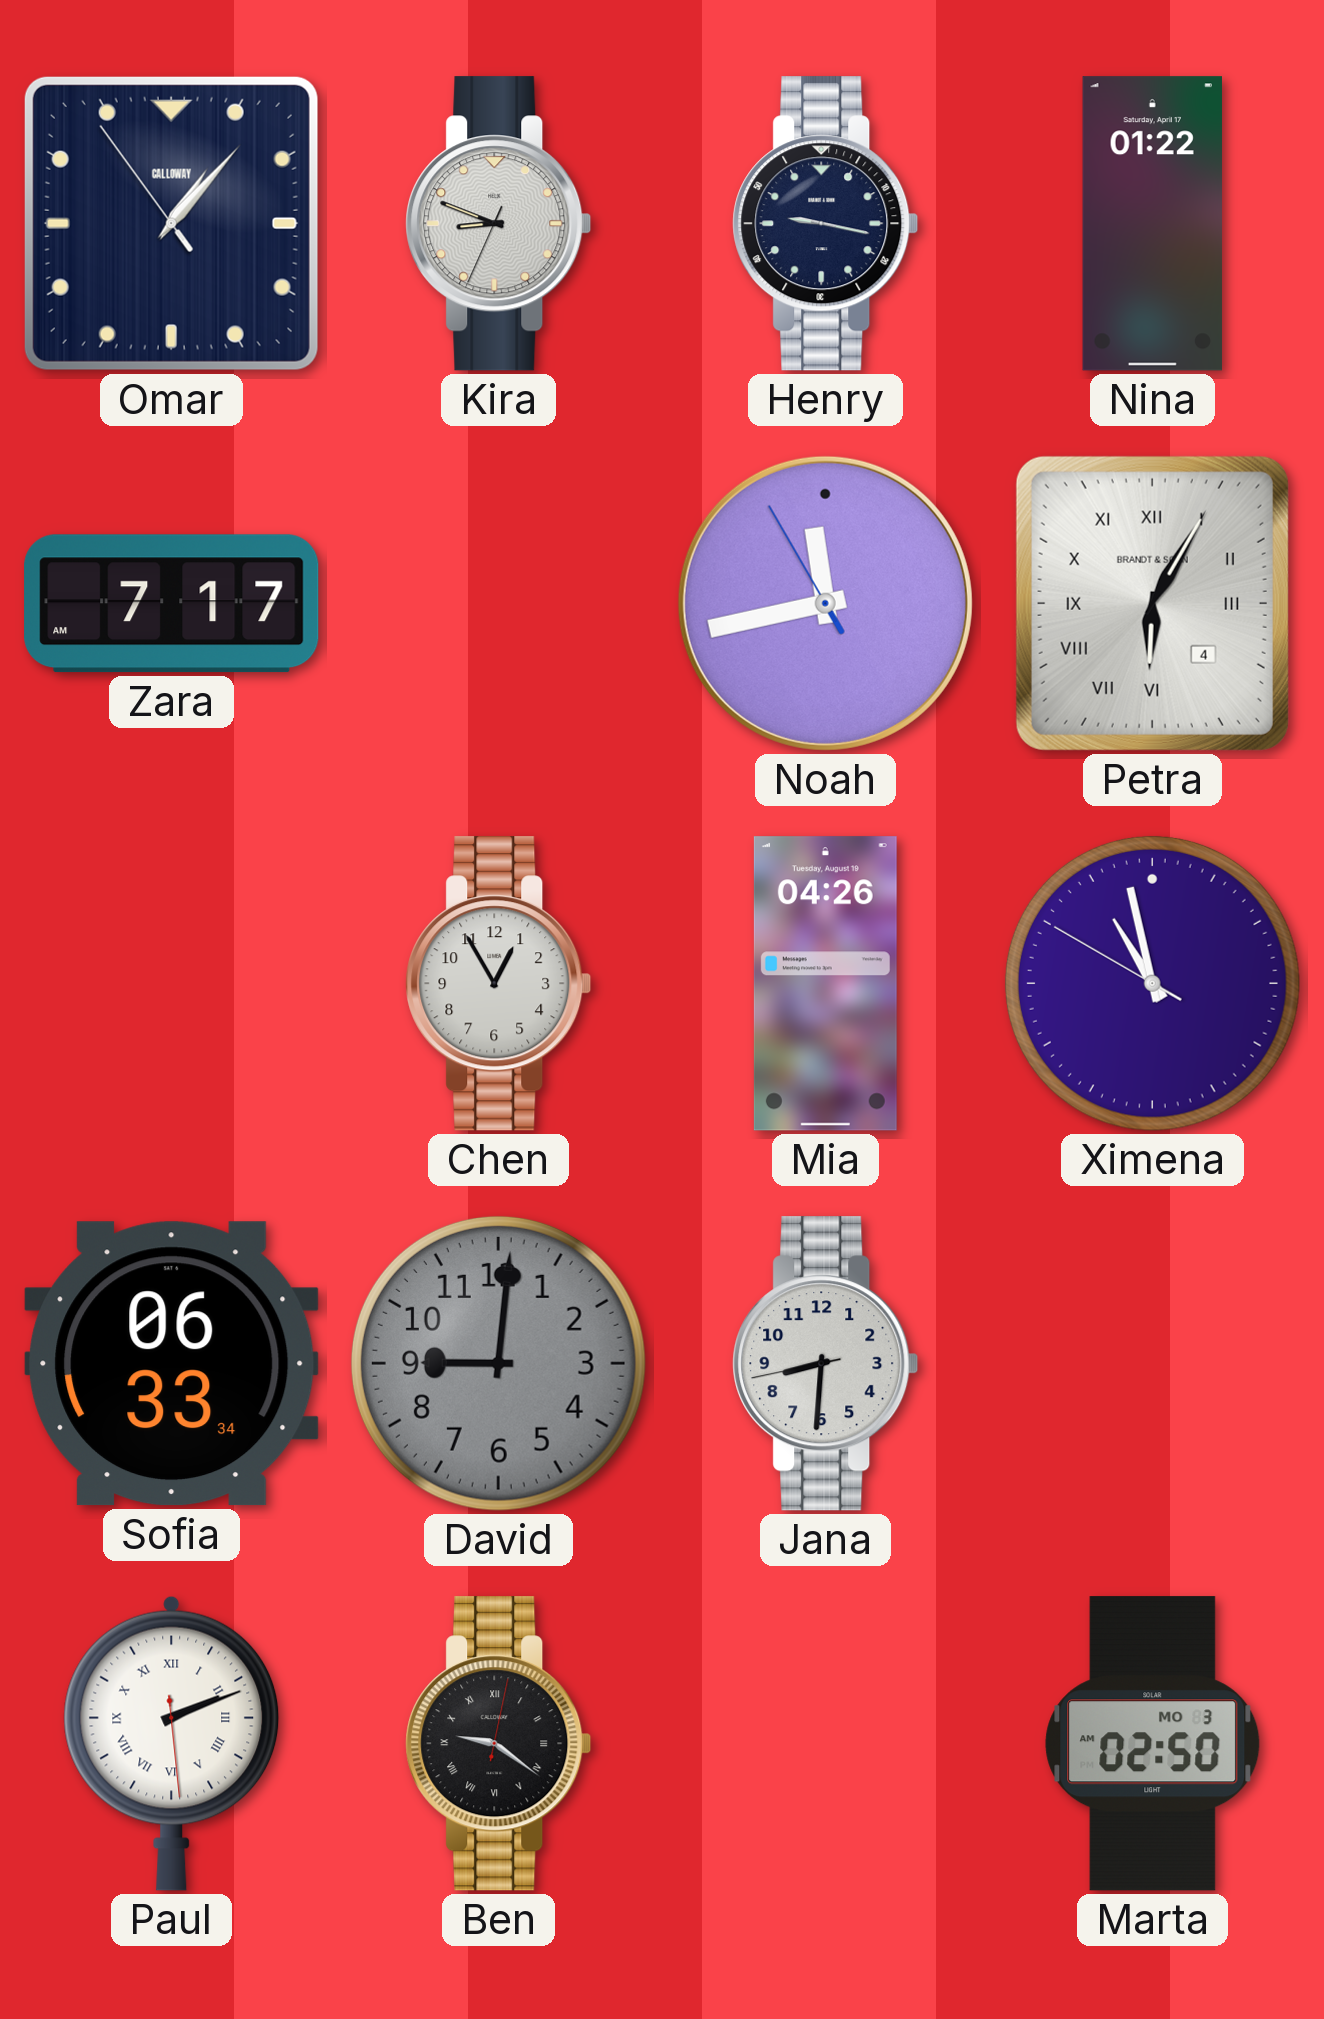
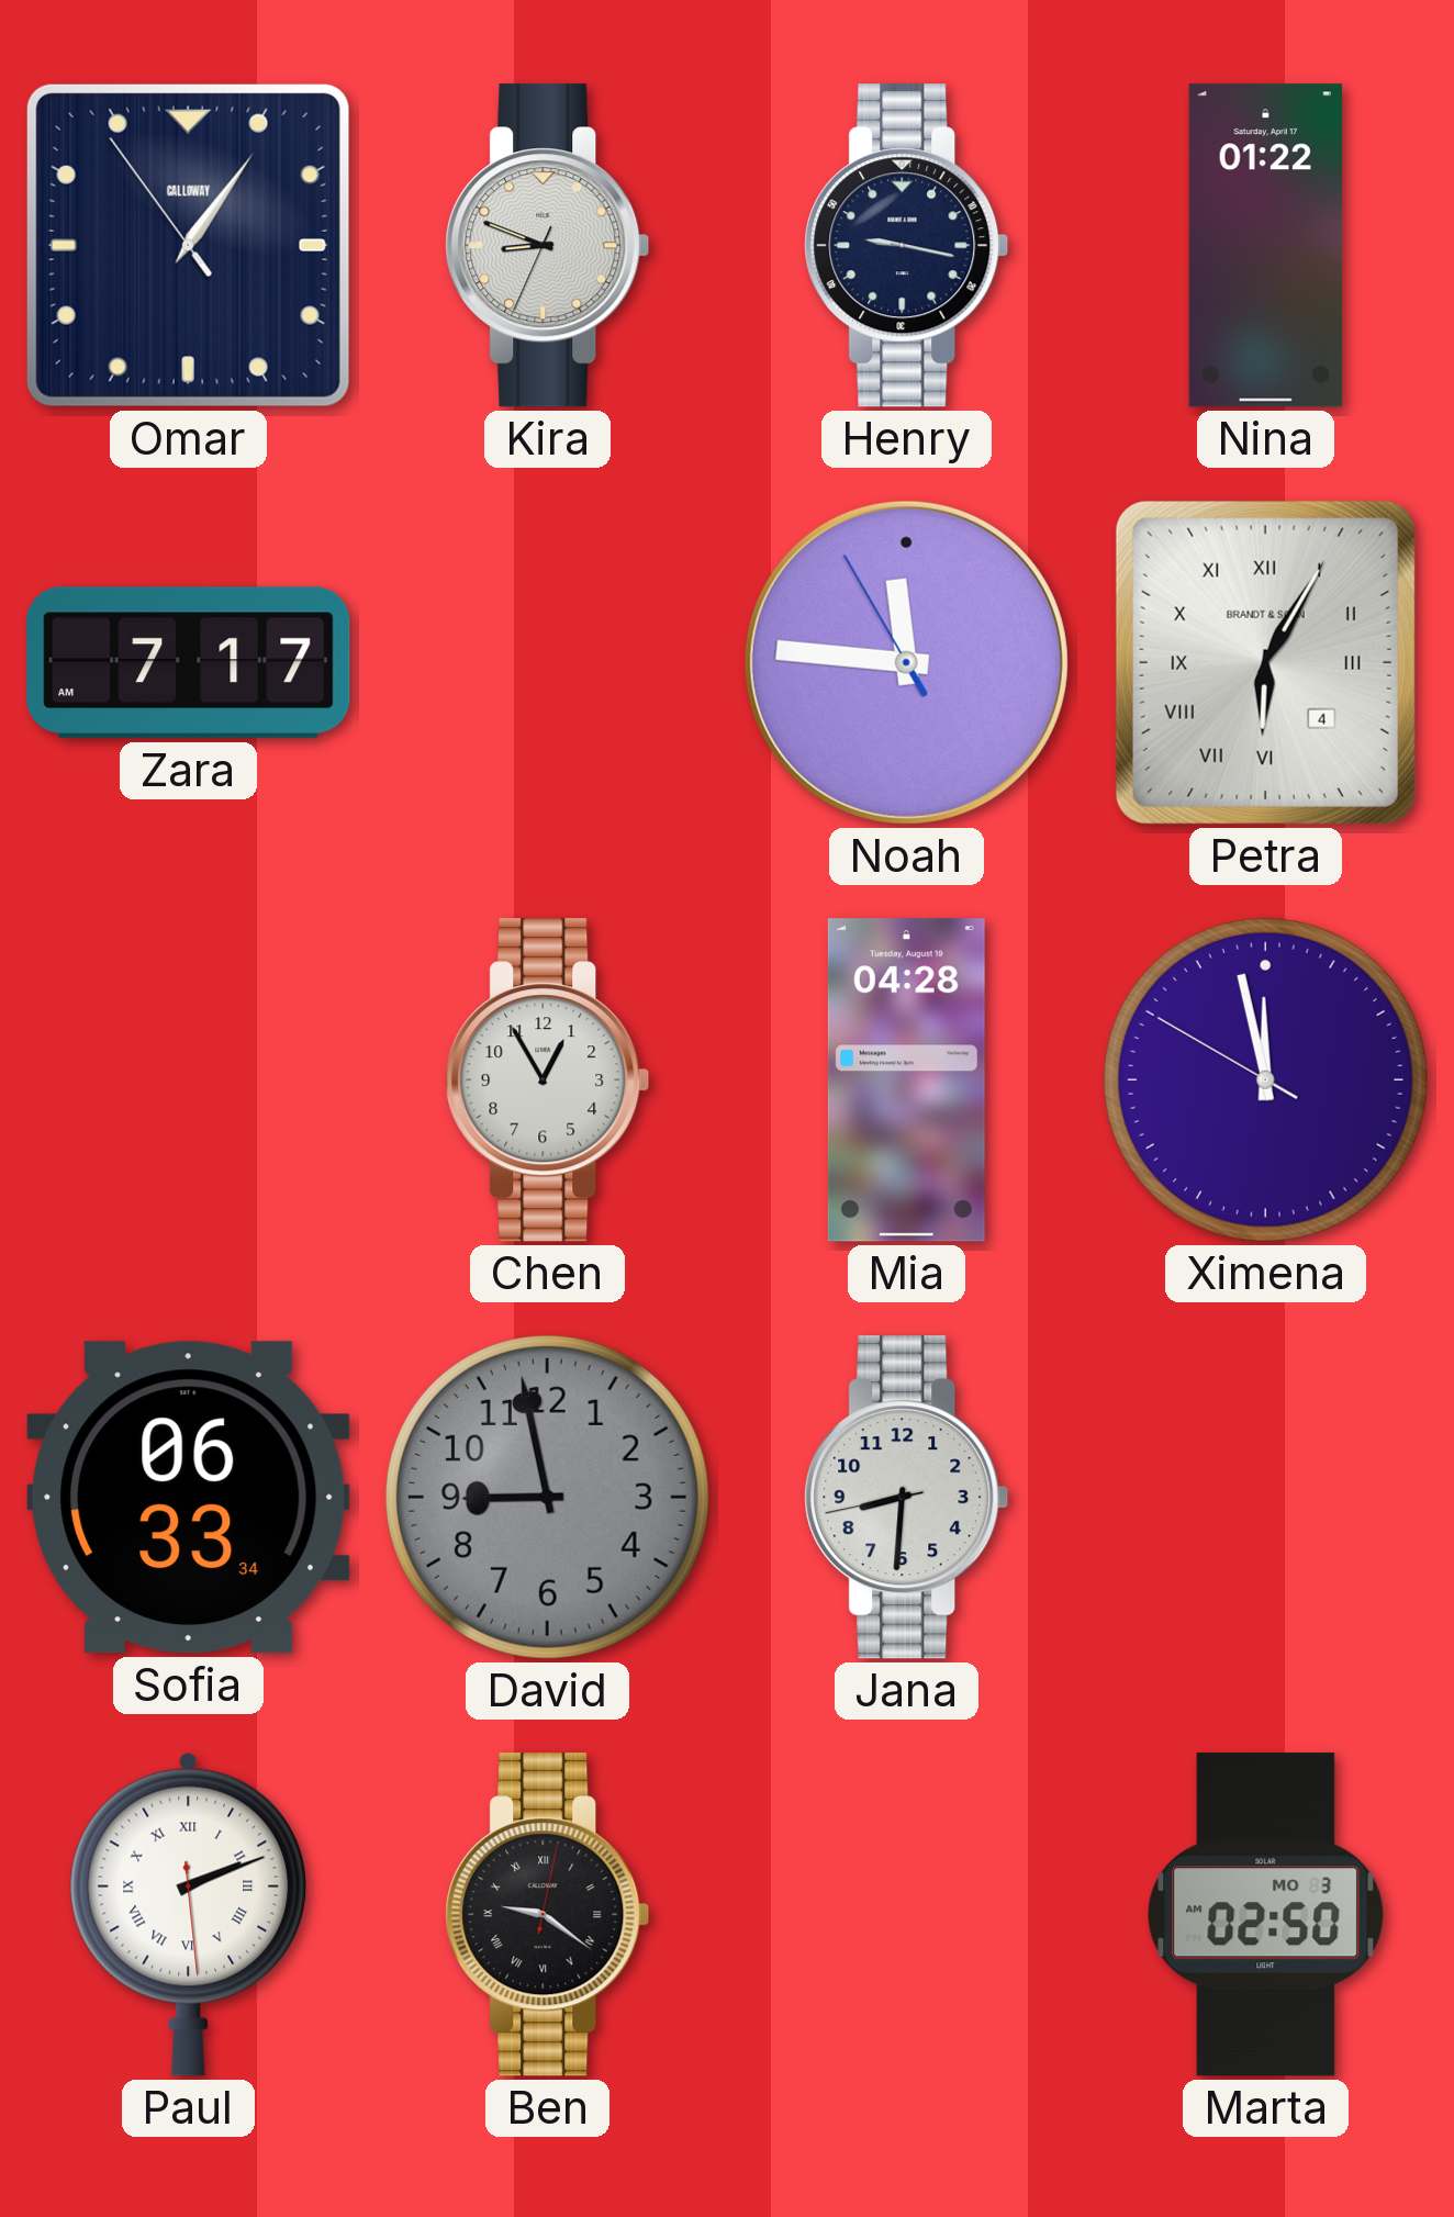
Omar: 1:06 -> 1:05 (188, 245)
Noah: 11:42 -> 11:45 (906, 662)
Mia: 04:26 -> 04:28 (906, 1080)
Ximena: 10:57 -> 11:57 (1265, 1079)
David: 9:01 -> 8:58 (547, 1497)
